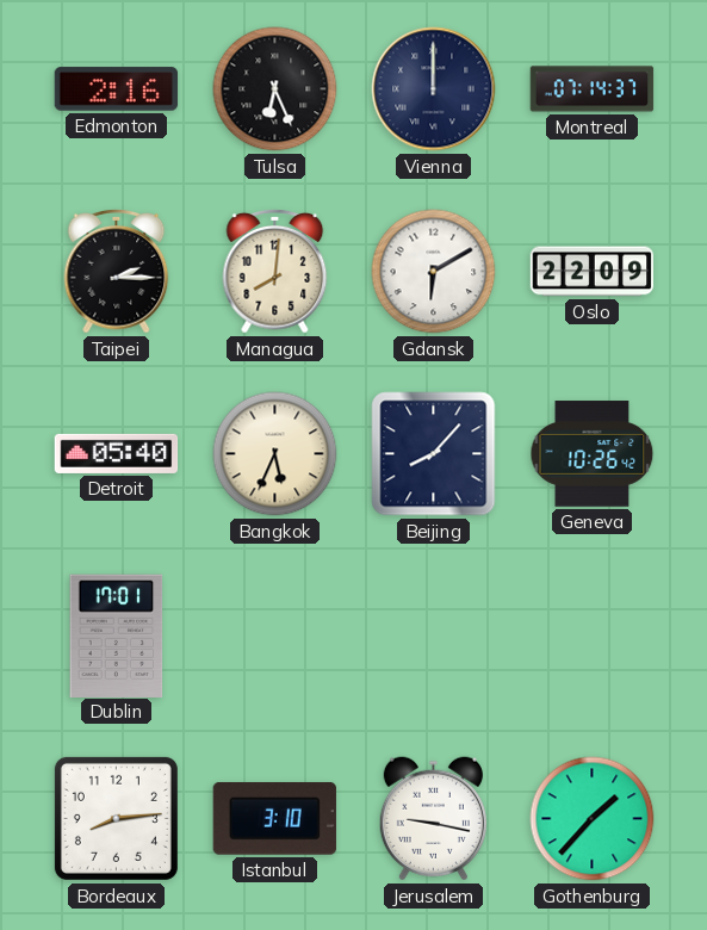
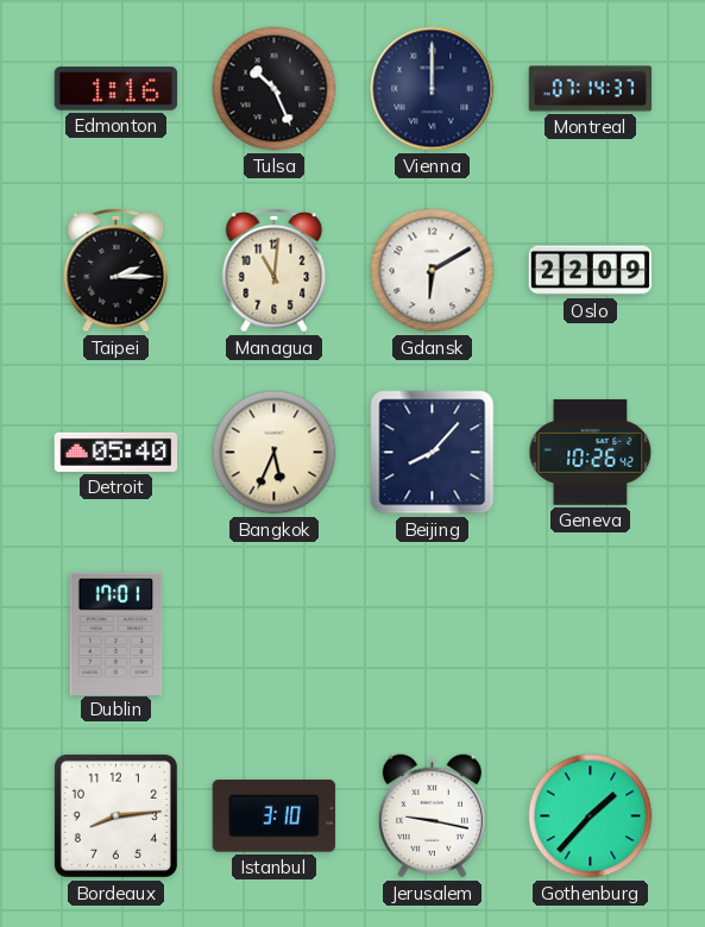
Edmonton: 2:16 -> 1:16 (117, 89)
Tulsa: 6:26 -> 10:26 (275, 89)
Managua: 8:01 -> 11:01 (275, 270)
